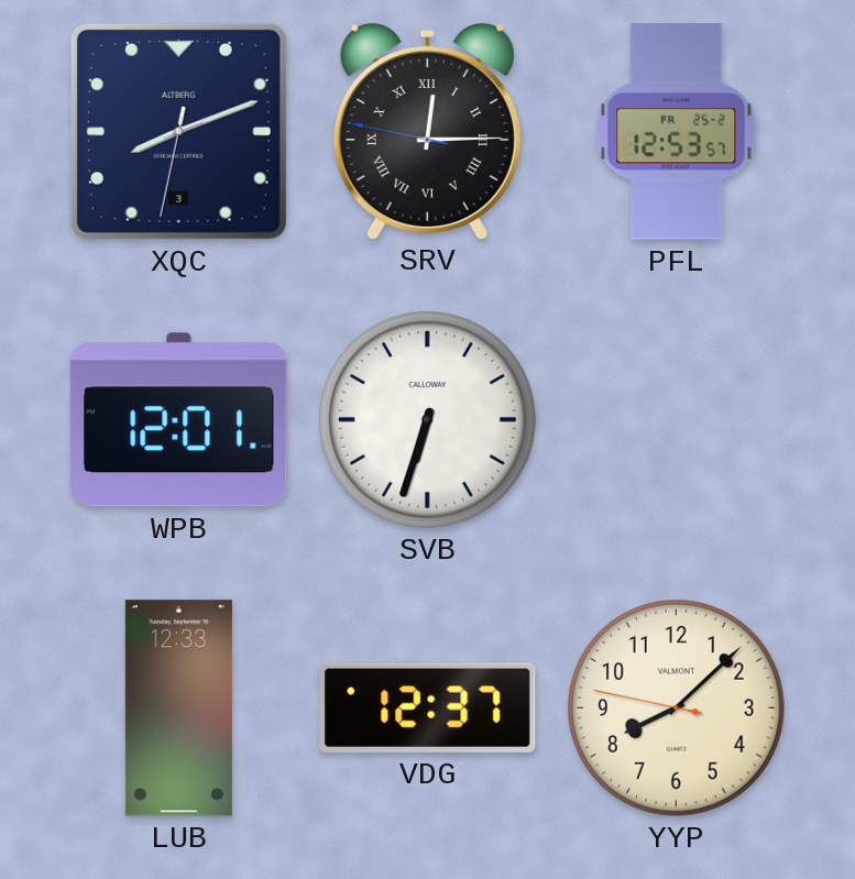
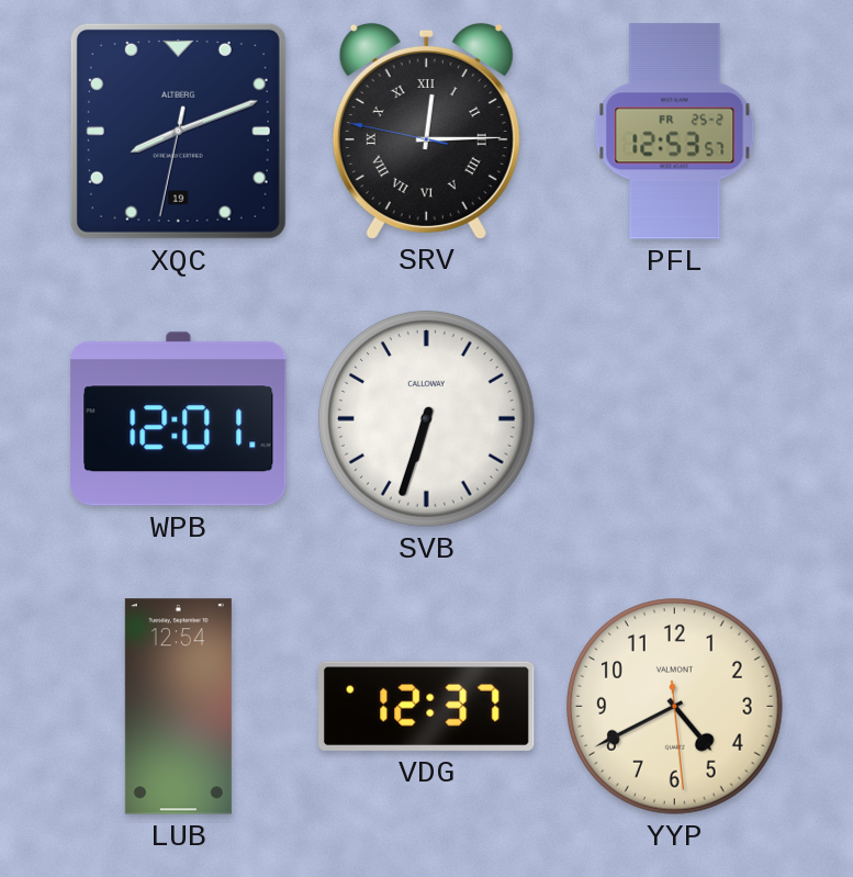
XQC date: 3 -> 19 (178, 131)
LUB: 12:33 -> 12:54 (178, 707)
YYP: 8:07 -> 4:40 (675, 707)
